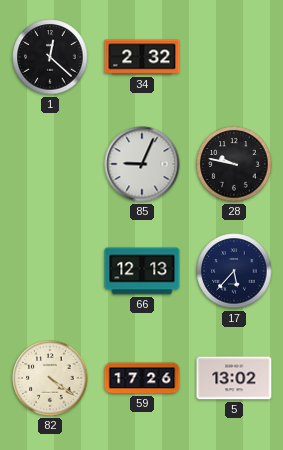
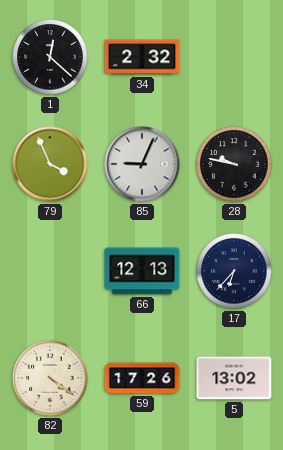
79: none -> 3:56 (50, 164)
17: 5:37 -> 6:37 (234, 271)
